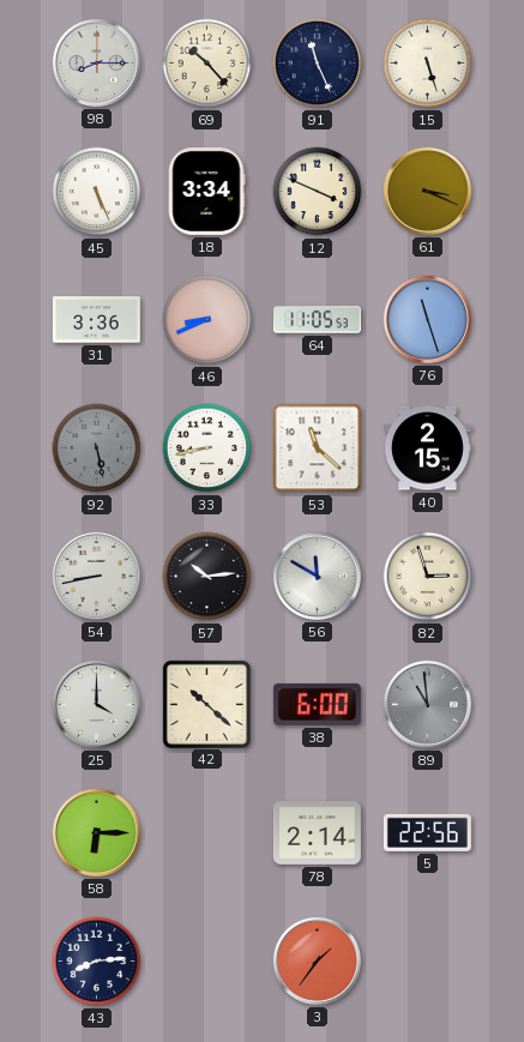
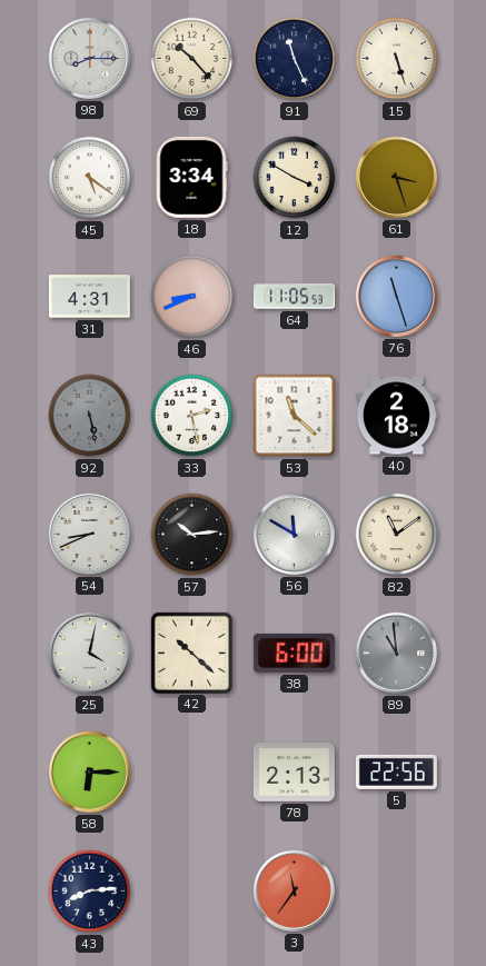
45: 5:26 -> 5:21 (90, 178)
12: 3:49 -> 3:50 (295, 178)
61: 3:19 -> 3:27 (396, 177)
31: 3:36 -> 4:31 (89, 297)
33: 8:43 -> 2:28 (192, 416)
40: 2:15 -> 2:18 (396, 416)
54: 8:43 -> 8:41 (89, 534)
82: 2:57 -> 11:09 (397, 535)
25: 4:00 -> 4:02 (89, 653)
78: 2:14 -> 2:13 (294, 773)
3: 1:36 -> 11:36 (294, 890)
